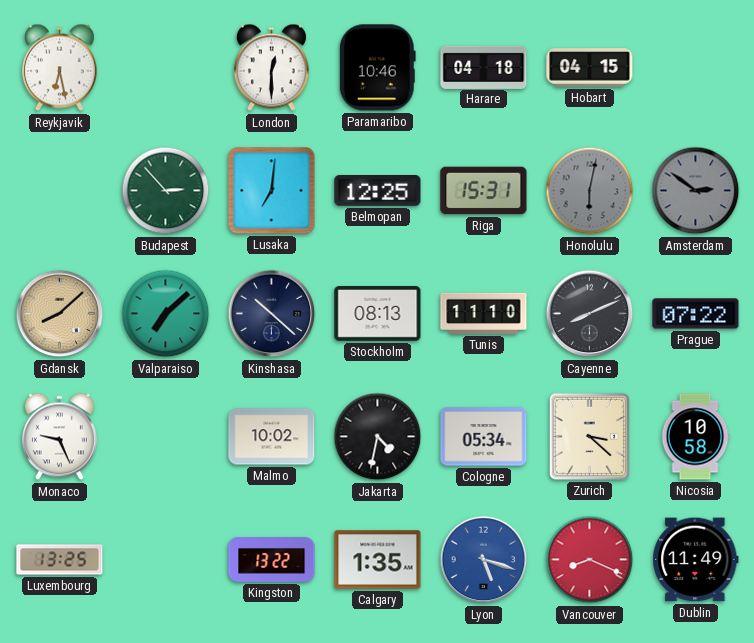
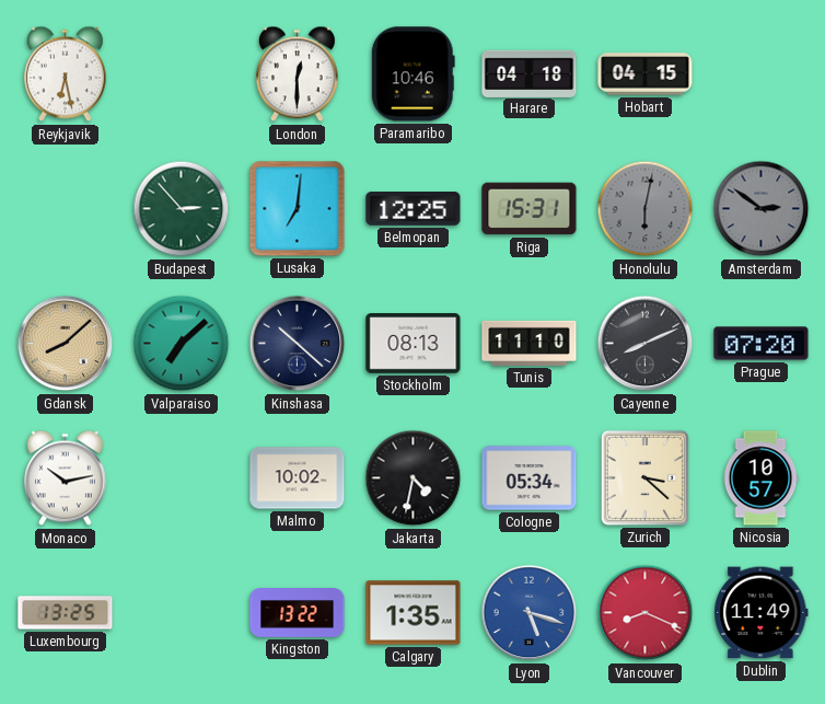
Prague: 07:22 -> 07:20 (762, 344)
Monaco: 9:26 -> 10:13 (65, 478)
Nicosia: 10:58 -> 10:57 (760, 478)
